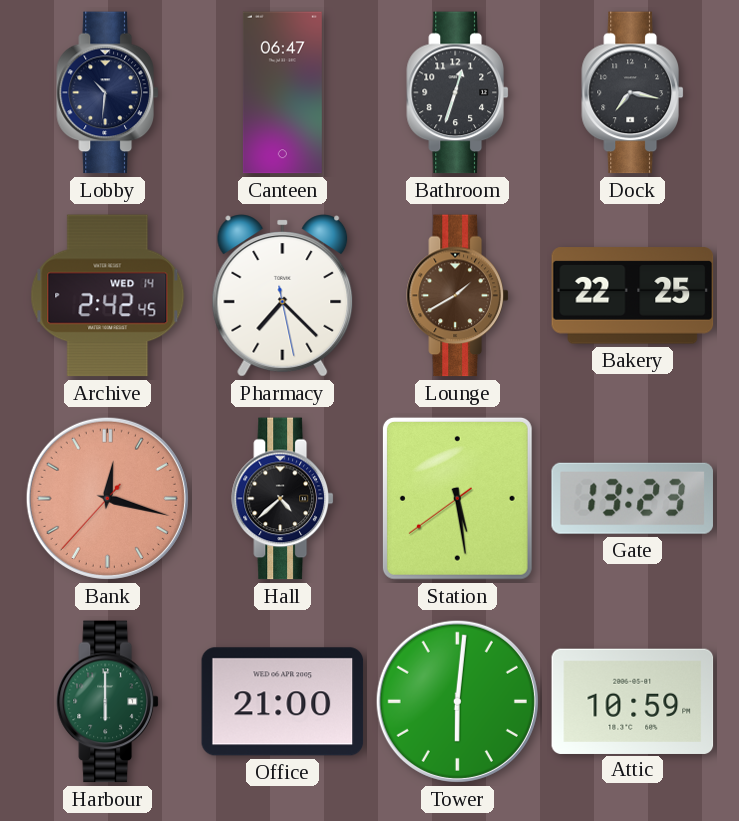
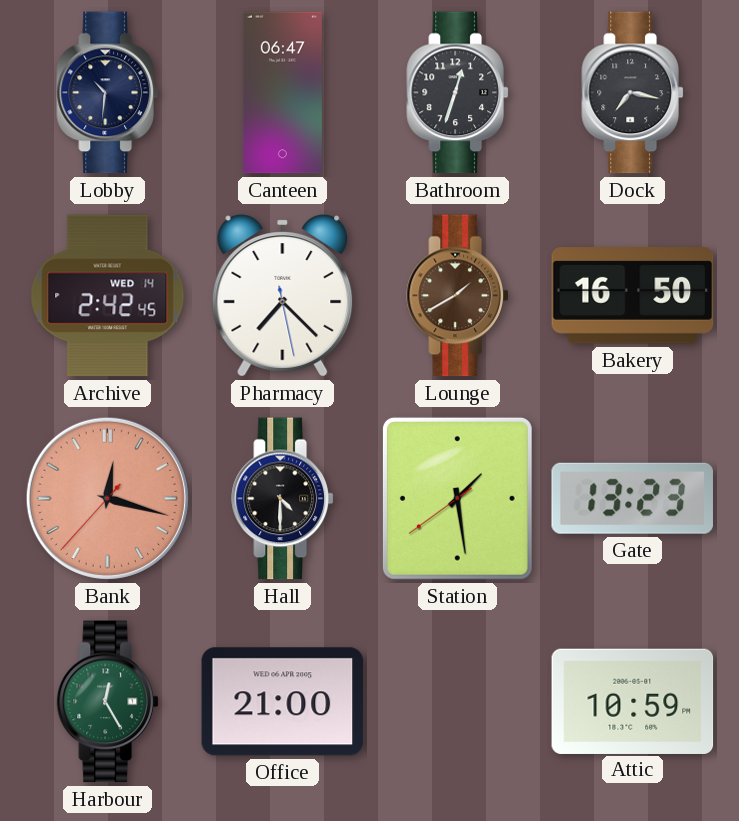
Bakery: 22:25 -> 16:50 (633, 296)
Hall: 4:38 -> 4:30 (283, 499)
Station: 5:28 -> 1:28 (457, 498)
Harbour: 6:00 -> 12:25 (108, 702)
Tower: 6:01 -> none (457, 701)
